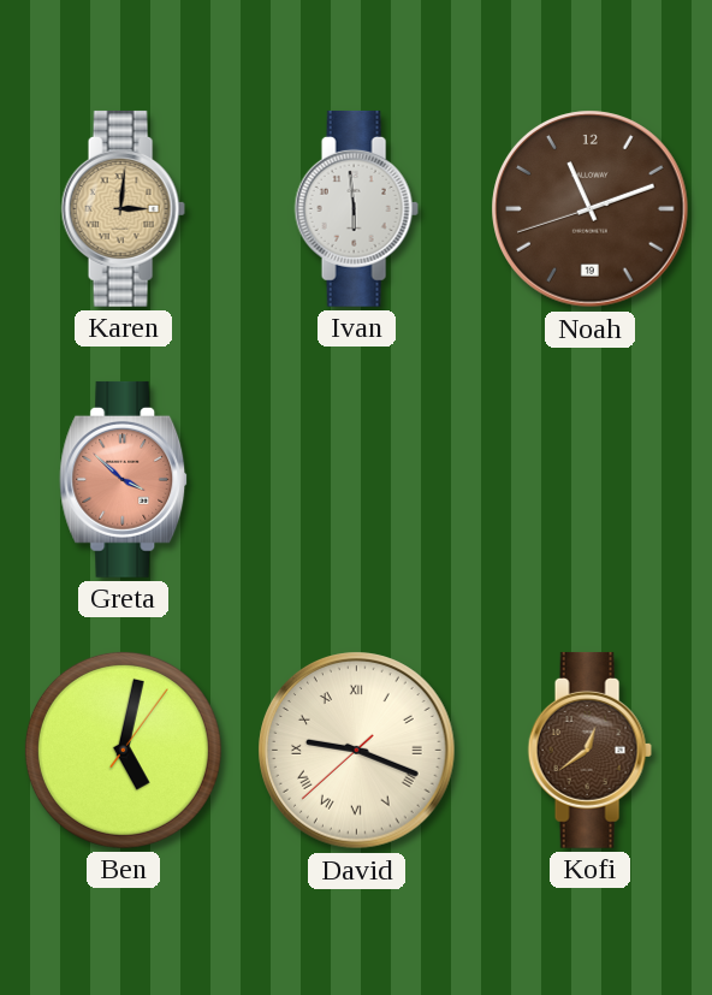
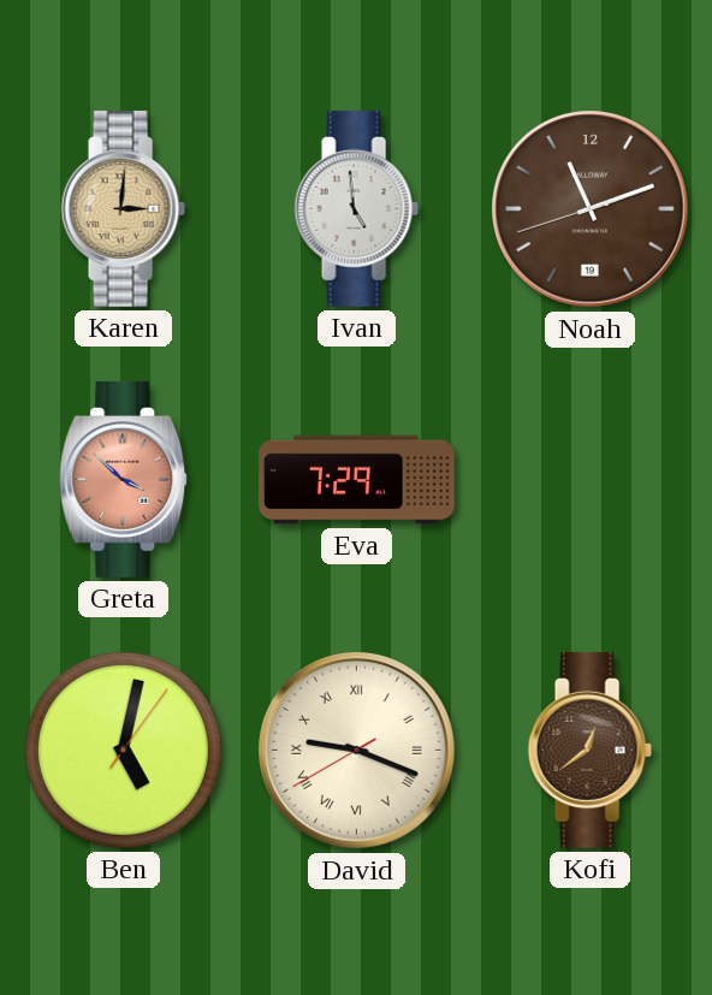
Ivan: 5:59 -> 4:59 (356, 208)
Eva: none -> 7:29 (357, 480)
David: 9:18:38 -> 9:18:40 (357, 751)
